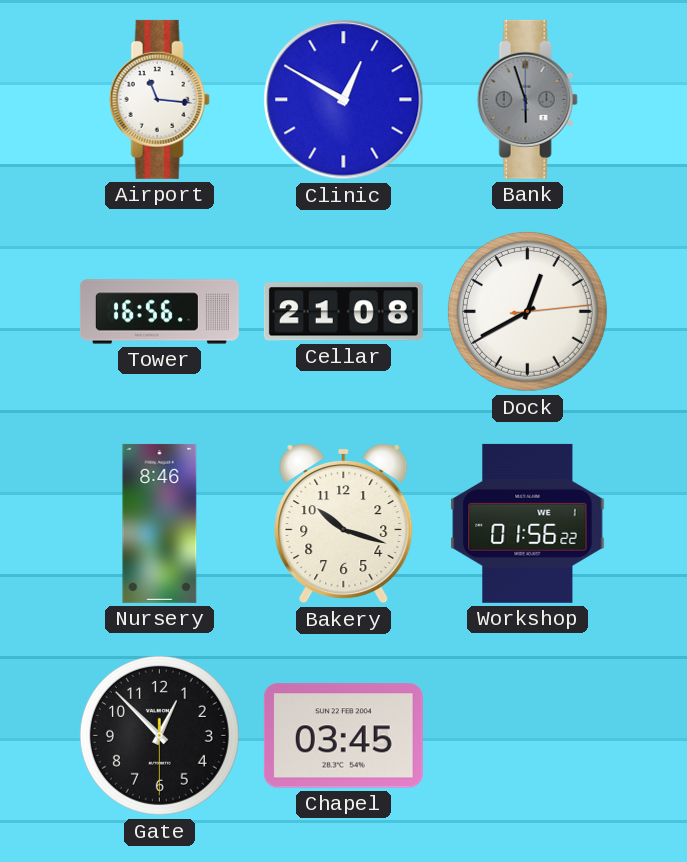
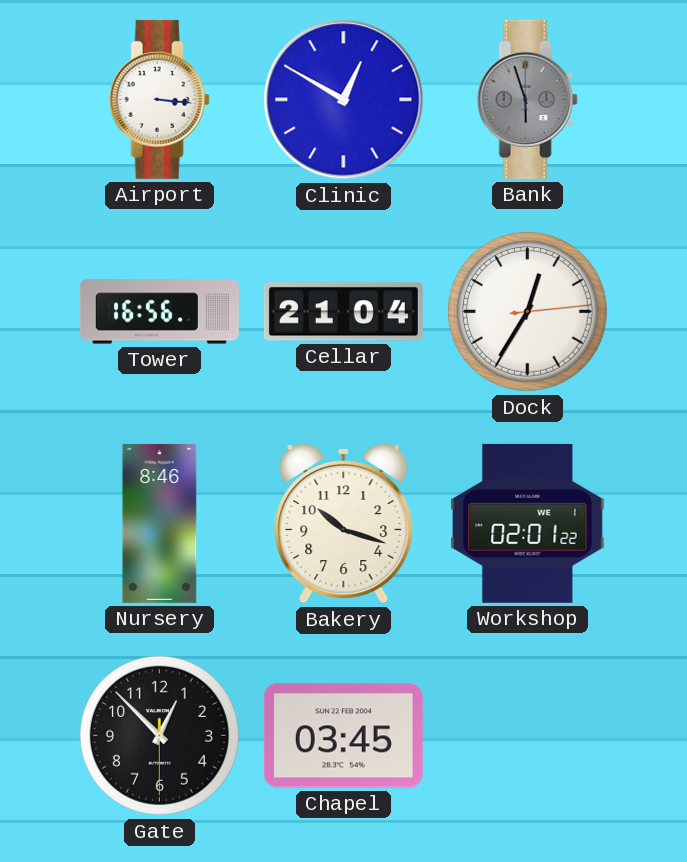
Airport: 11:16 -> 3:16 (159, 99)
Cellar: 21:08 -> 21:04 (343, 312)
Dock: 12:40 -> 12:35 (527, 311)
Workshop: 01:56 -> 02:01 (528, 523)
